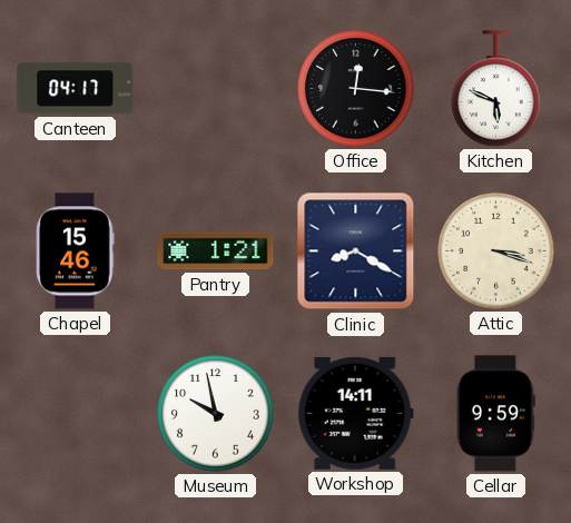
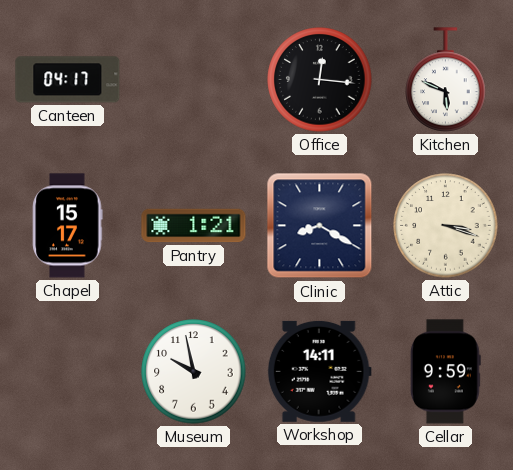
Chapel: 15:46 -> 15:17 (68, 226)
